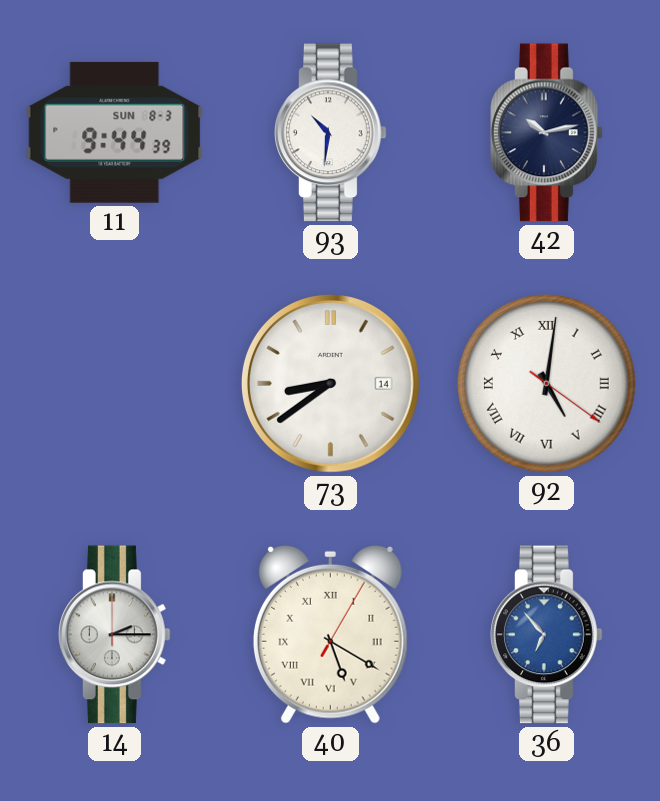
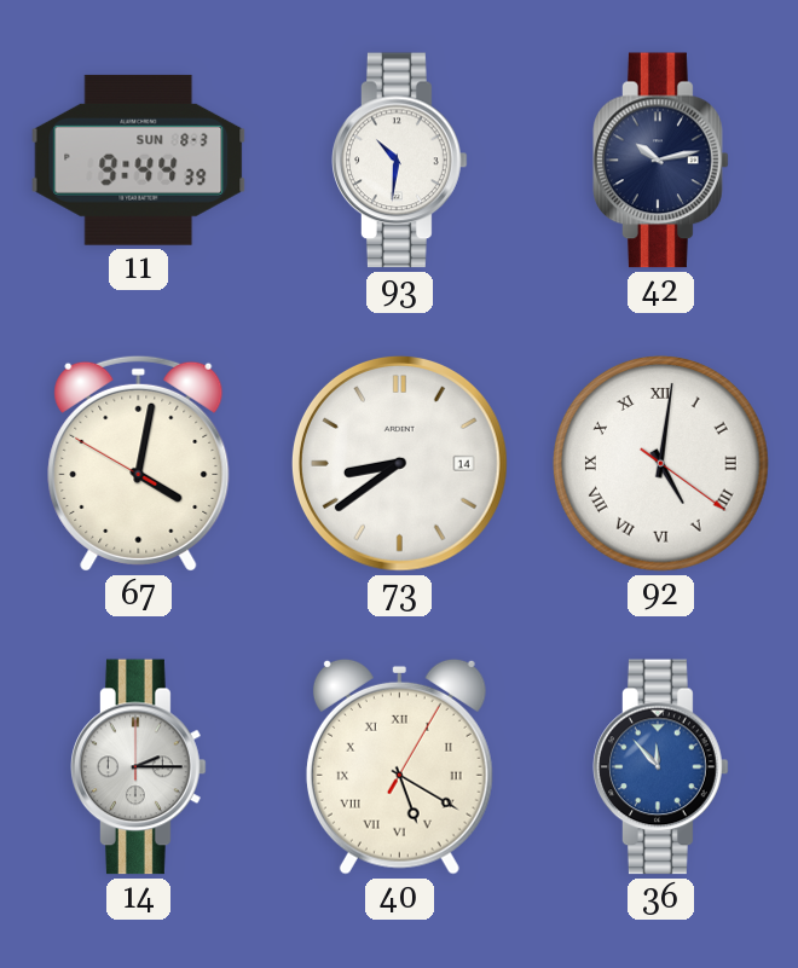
67: none -> 4:01 (139, 463)
36: 6:53 -> 11:53 (661, 767)
